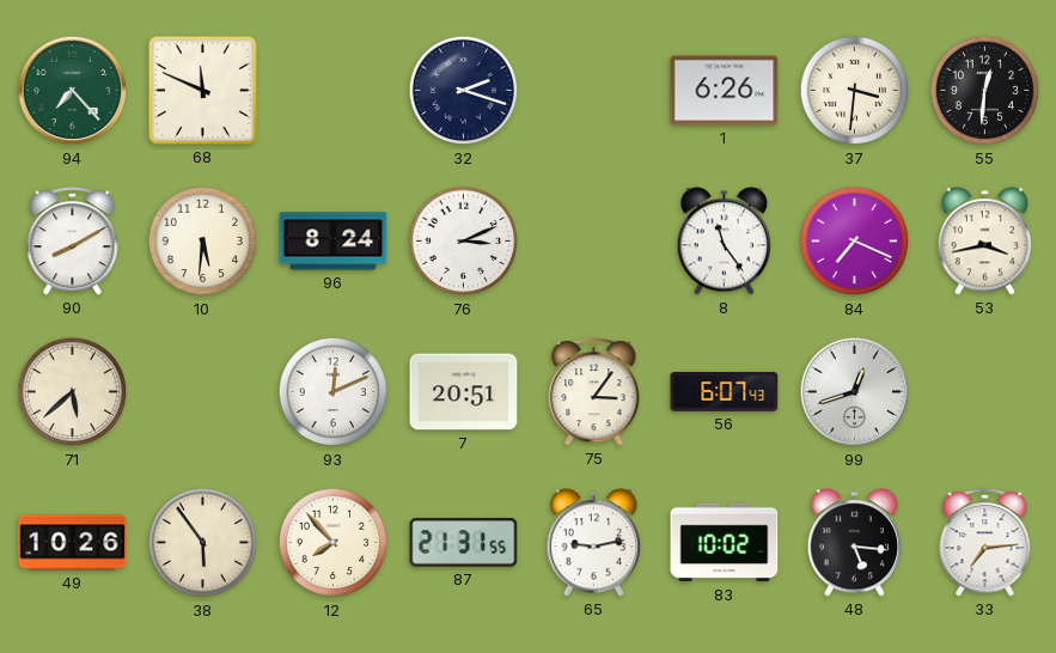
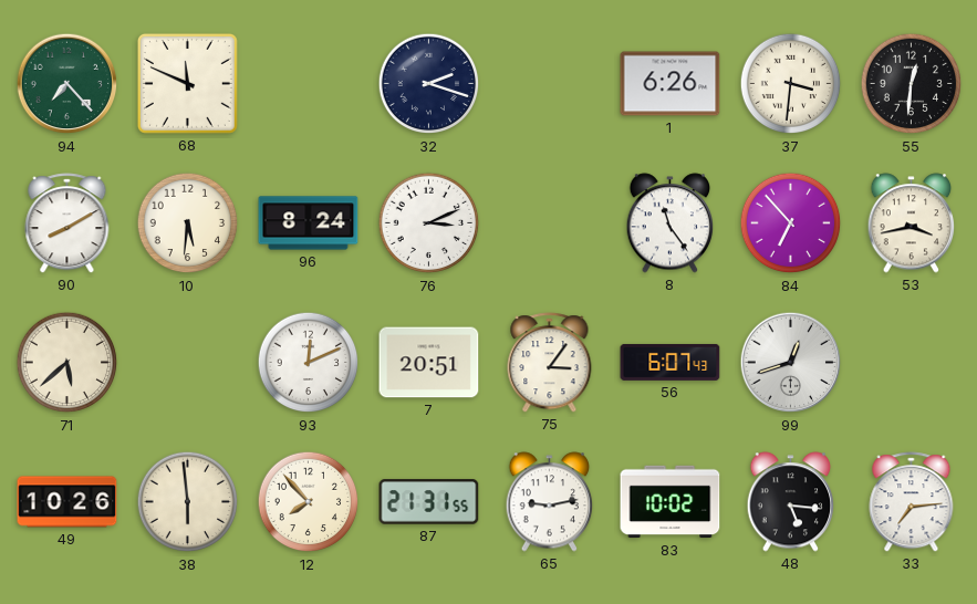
84: 7:19 -> 6:53 (791, 223)
38: 5:54 -> 5:59 (188, 502)
